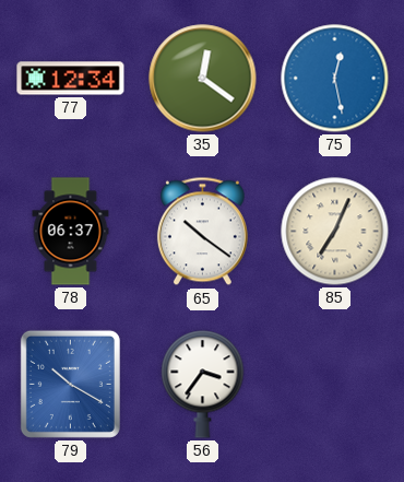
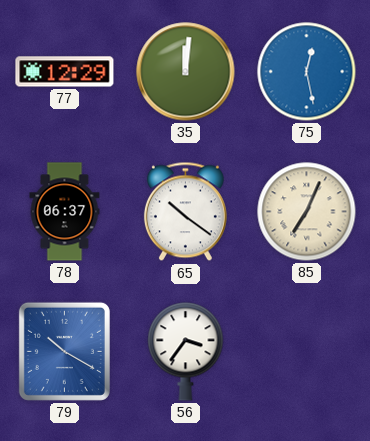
77: 12:34 -> 12:29 (65, 72)
35: 12:21 -> 12:01 (186, 72)
